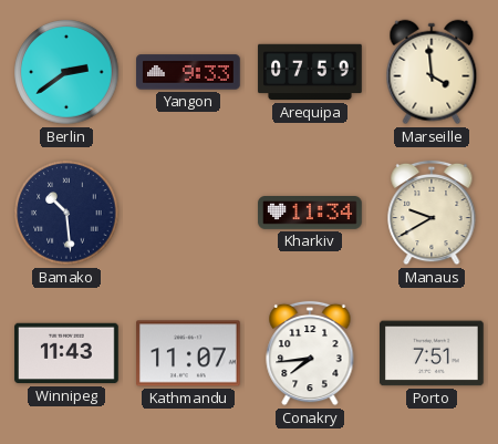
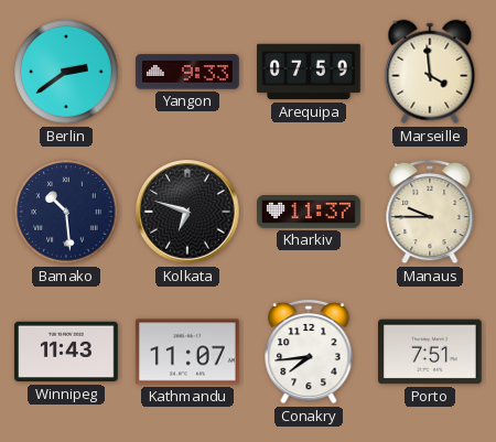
Kolkata: none -> 6:48 (187, 212)
Kharkiv: 11:34 -> 11:37 (309, 213)
Manaus: 9:40 -> 9:45 (430, 212)
